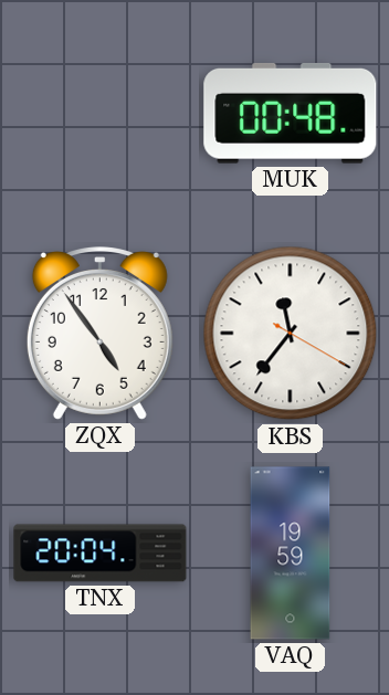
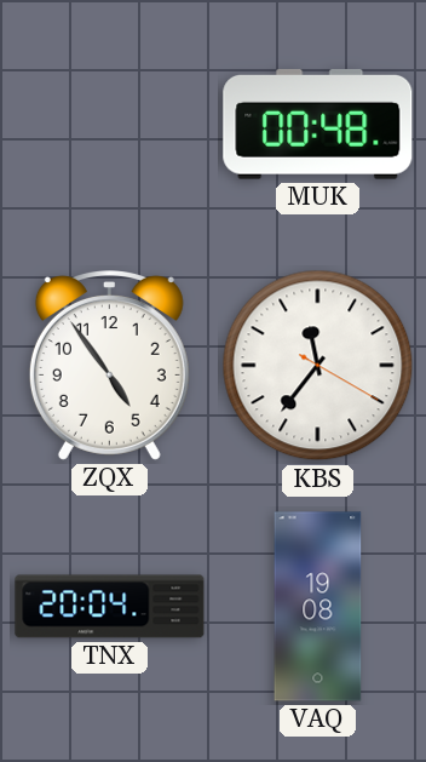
VAQ: 19:59 -> 19:08 (318, 607)
